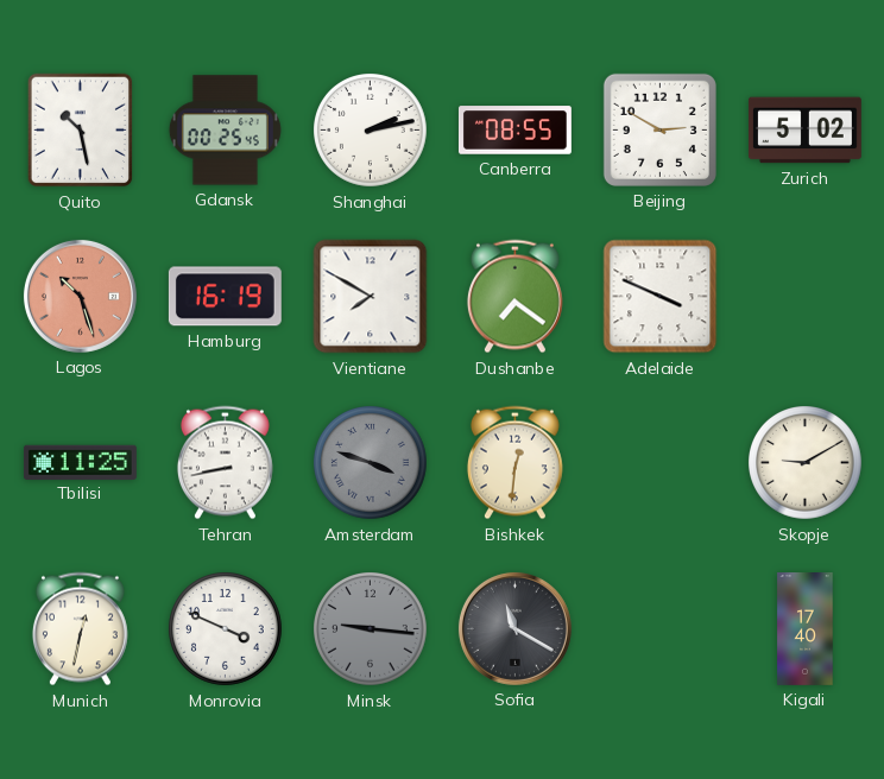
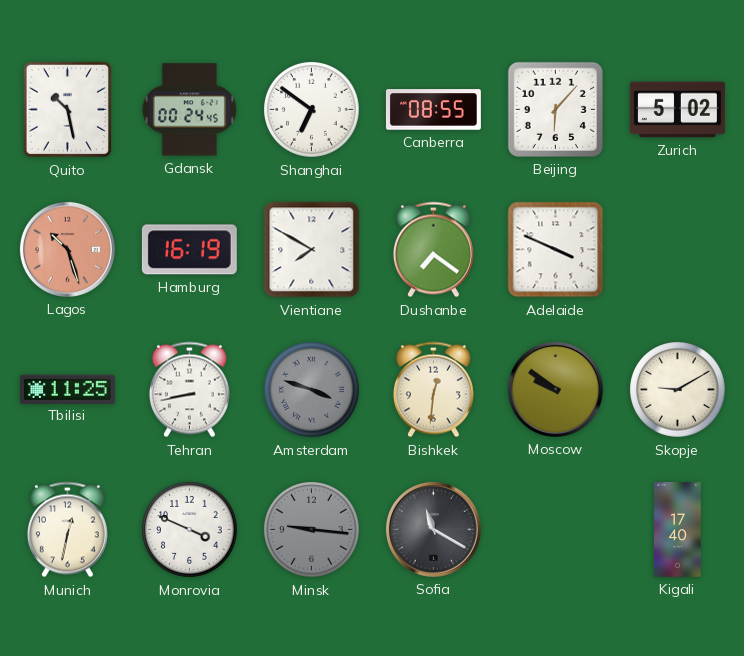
Gdansk: 00:25 -> 00:24 (189, 110)
Shanghai: 2:13 -> 6:51 (312, 110)
Beijing: 2:50 -> 6:07 (555, 109)
Moscow: none -> 9:51 (555, 389)
